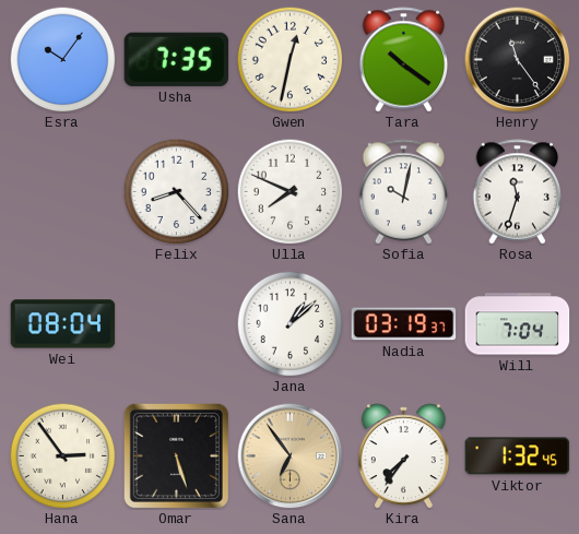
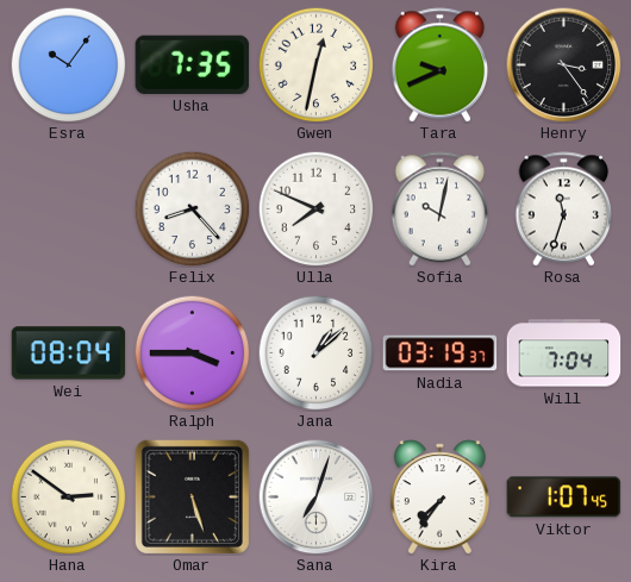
Tara: 10:21 -> 9:41 (441, 65)
Henry: 11:24 -> 3:24 (564, 65)
Ralph: none -> 3:45 (192, 352)
Hana: 2:54 -> 2:51 (68, 496)
Sana: 6:54 -> 7:03 (317, 497)
Sana dial: champagne -> white (317, 497)
Viktor: 1:32 -> 1:07 (564, 497)
